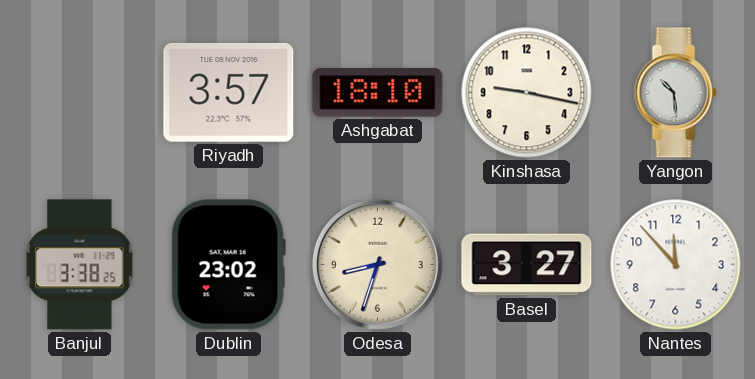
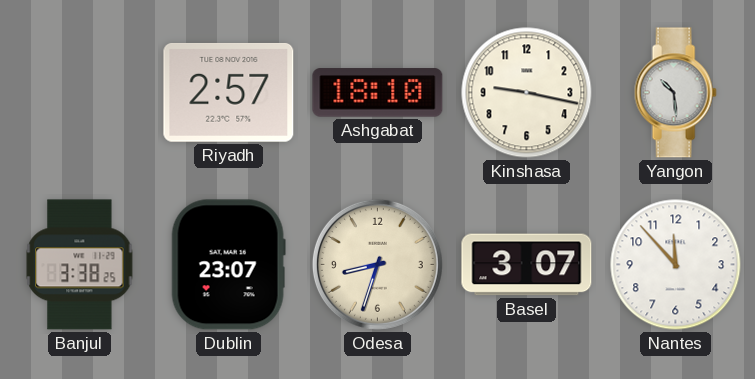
Riyadh: 3:57 -> 2:57 (229, 92)
Dublin: 23:02 -> 23:07 (228, 265)
Basel: 3:27 -> 3:07 (527, 265)
